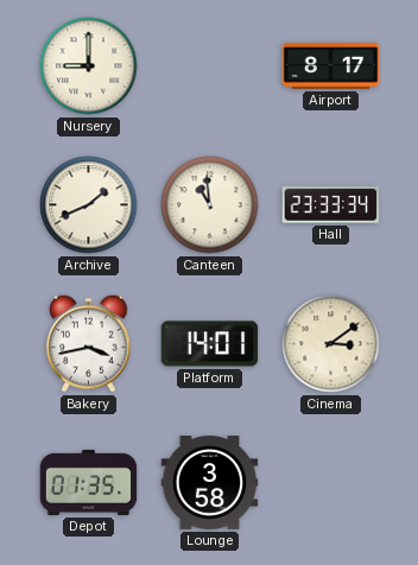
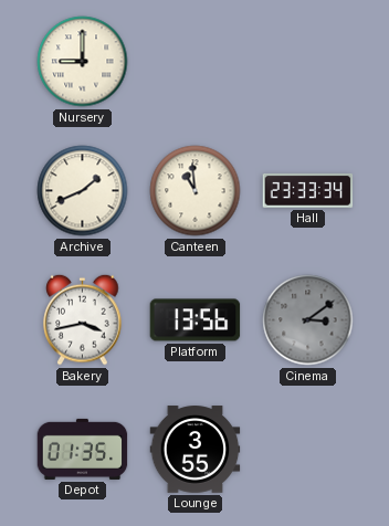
Airport: 8:17 -> none (331, 66)
Platform: 14:01 -> 13:56 (196, 320)
Cinema dial: cream -> grey (308, 320)
Lounge: 3:58 -> 3:55 (196, 450)
